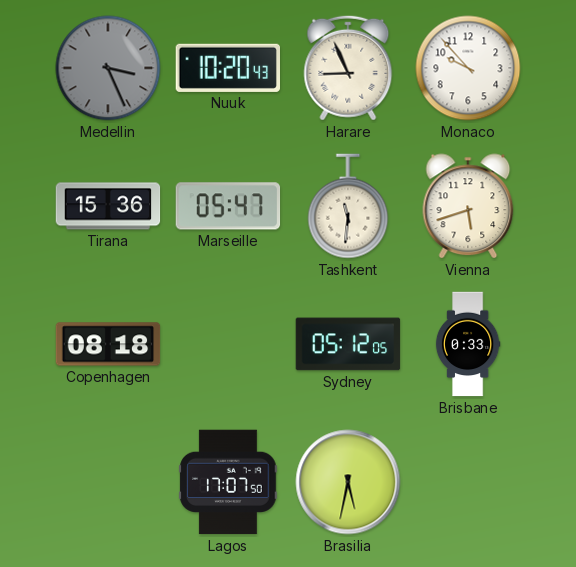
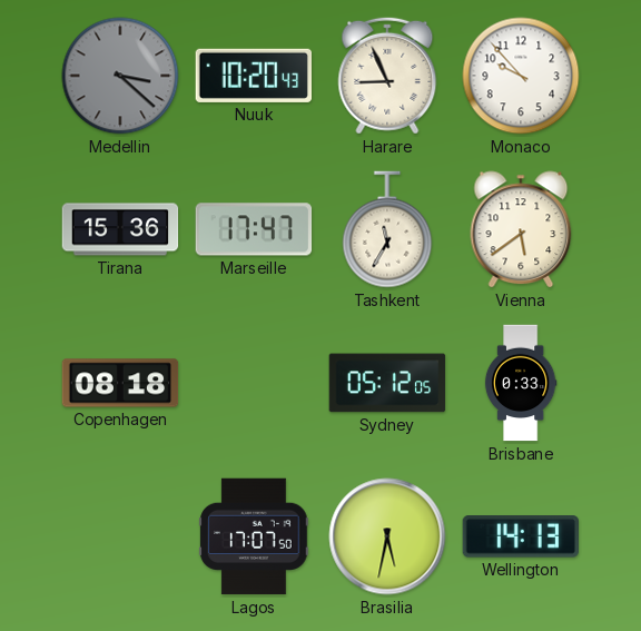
Medellin: 3:26 -> 3:22 (120, 76)
Marseille: 05:47 -> 17:47 (254, 229)
Tashkent: 11:31 -> 11:35 (387, 229)
Vienna: 5:42 -> 5:39 (521, 229)
Wellington: none -> 14:13 (520, 538)
